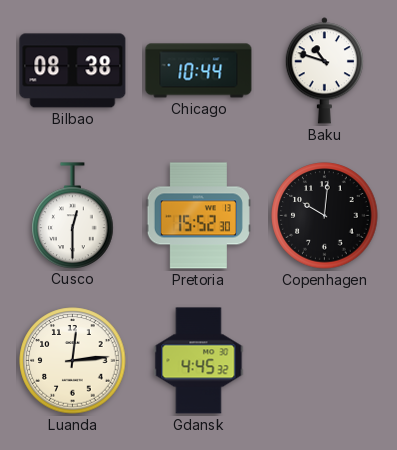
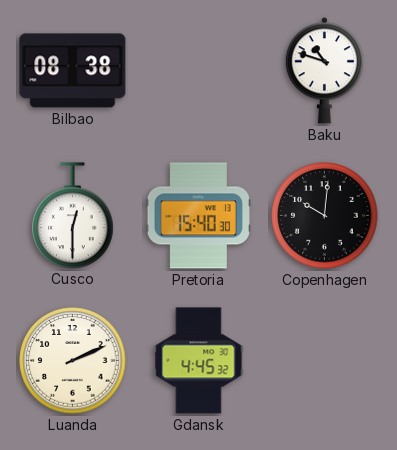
Chicago: 10:44 -> none (199, 71)
Pretoria: 15:52 -> 15:40 (198, 216)
Luanda: 12:14 -> 2:11 (73, 361)
